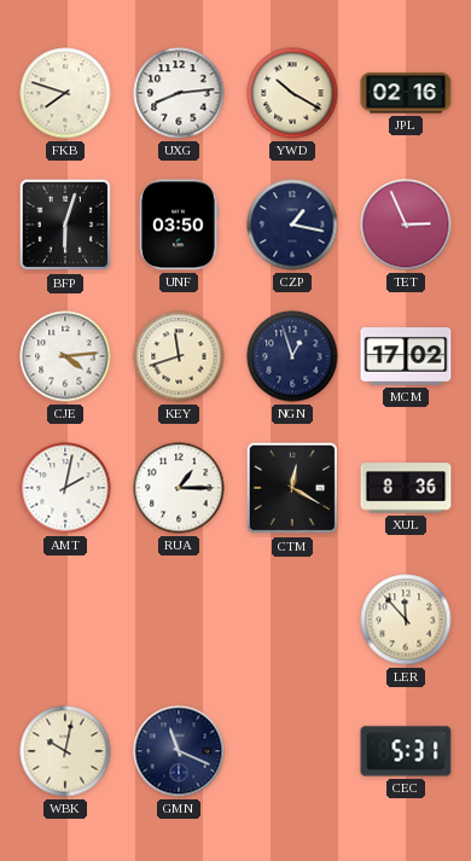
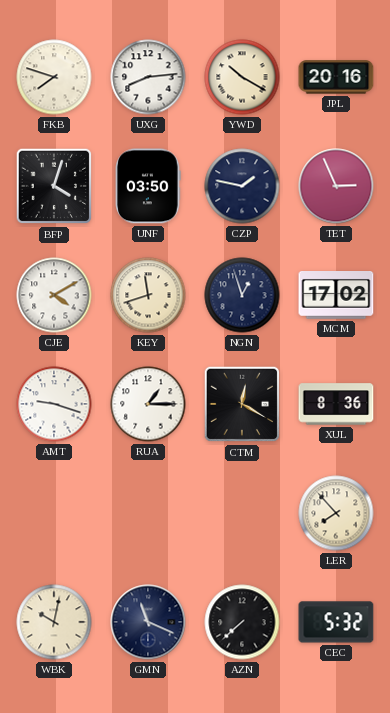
JPL: 02:16 -> 20:16 (336, 77)
BFP: 6:03 -> 4:03 (54, 186)
CZP: 1:17 -> 1:47 (242, 186)
CJE: 4:14 -> 4:10 (54, 295)
AMT: 2:02 -> 9:18 (54, 404)
LER: 11:53 -> 7:53 (336, 513)
AZN: none -> 7:38 (242, 622)
CEC: 5:31 -> 5:32 (336, 622)
